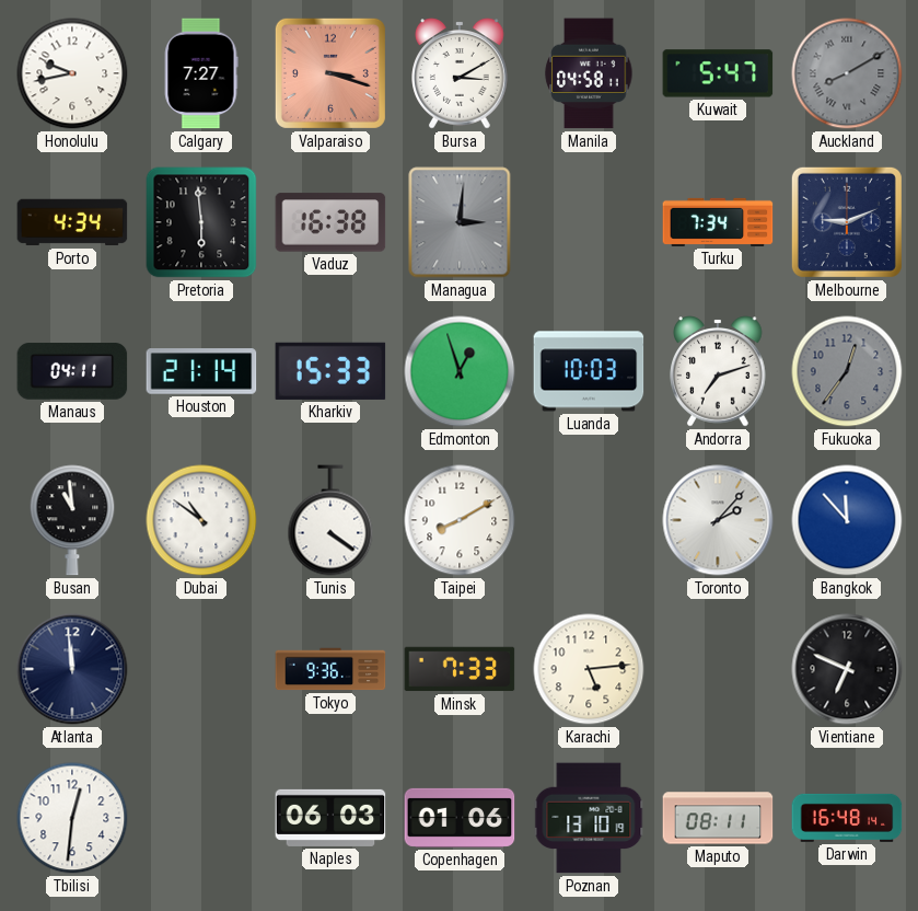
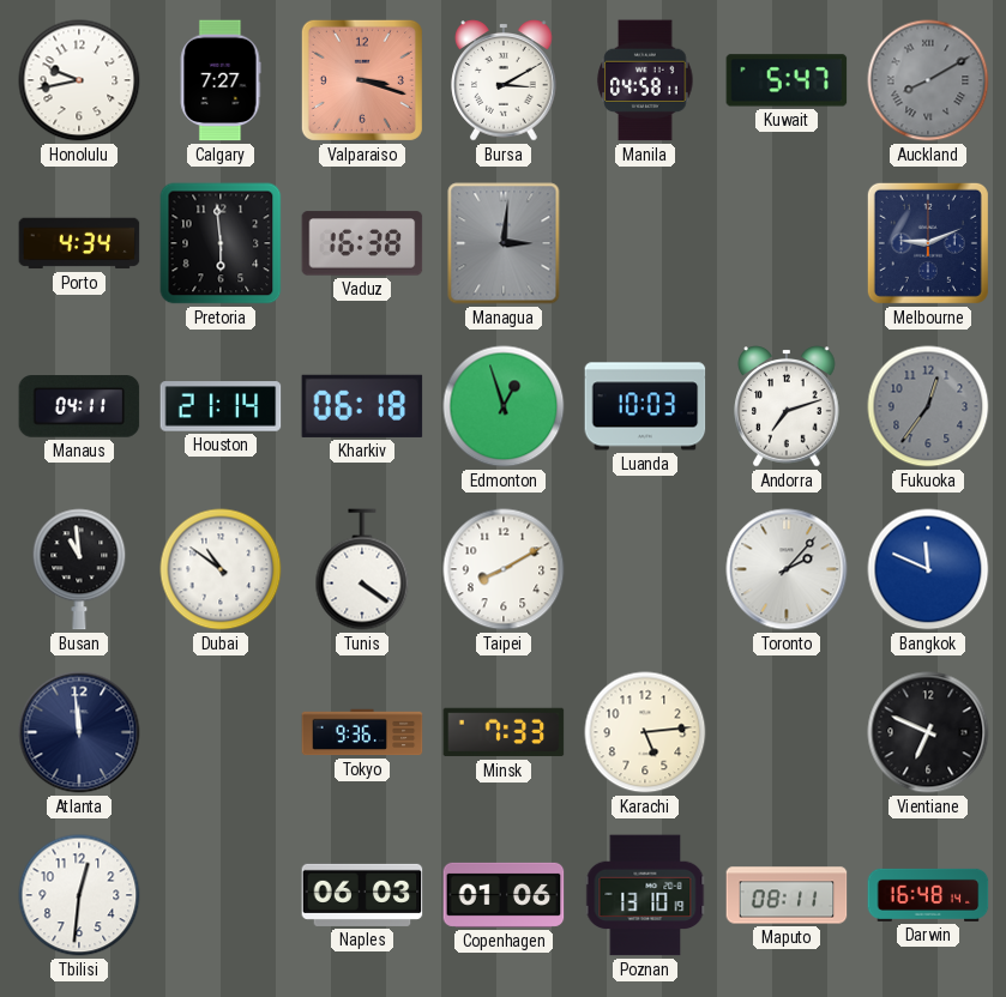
Turku: 7:34 -> none (718, 222)
Kharkiv: 15:33 -> 06:18 (362, 406)
Bangkok: 11:53 -> 11:49 (928, 569)
